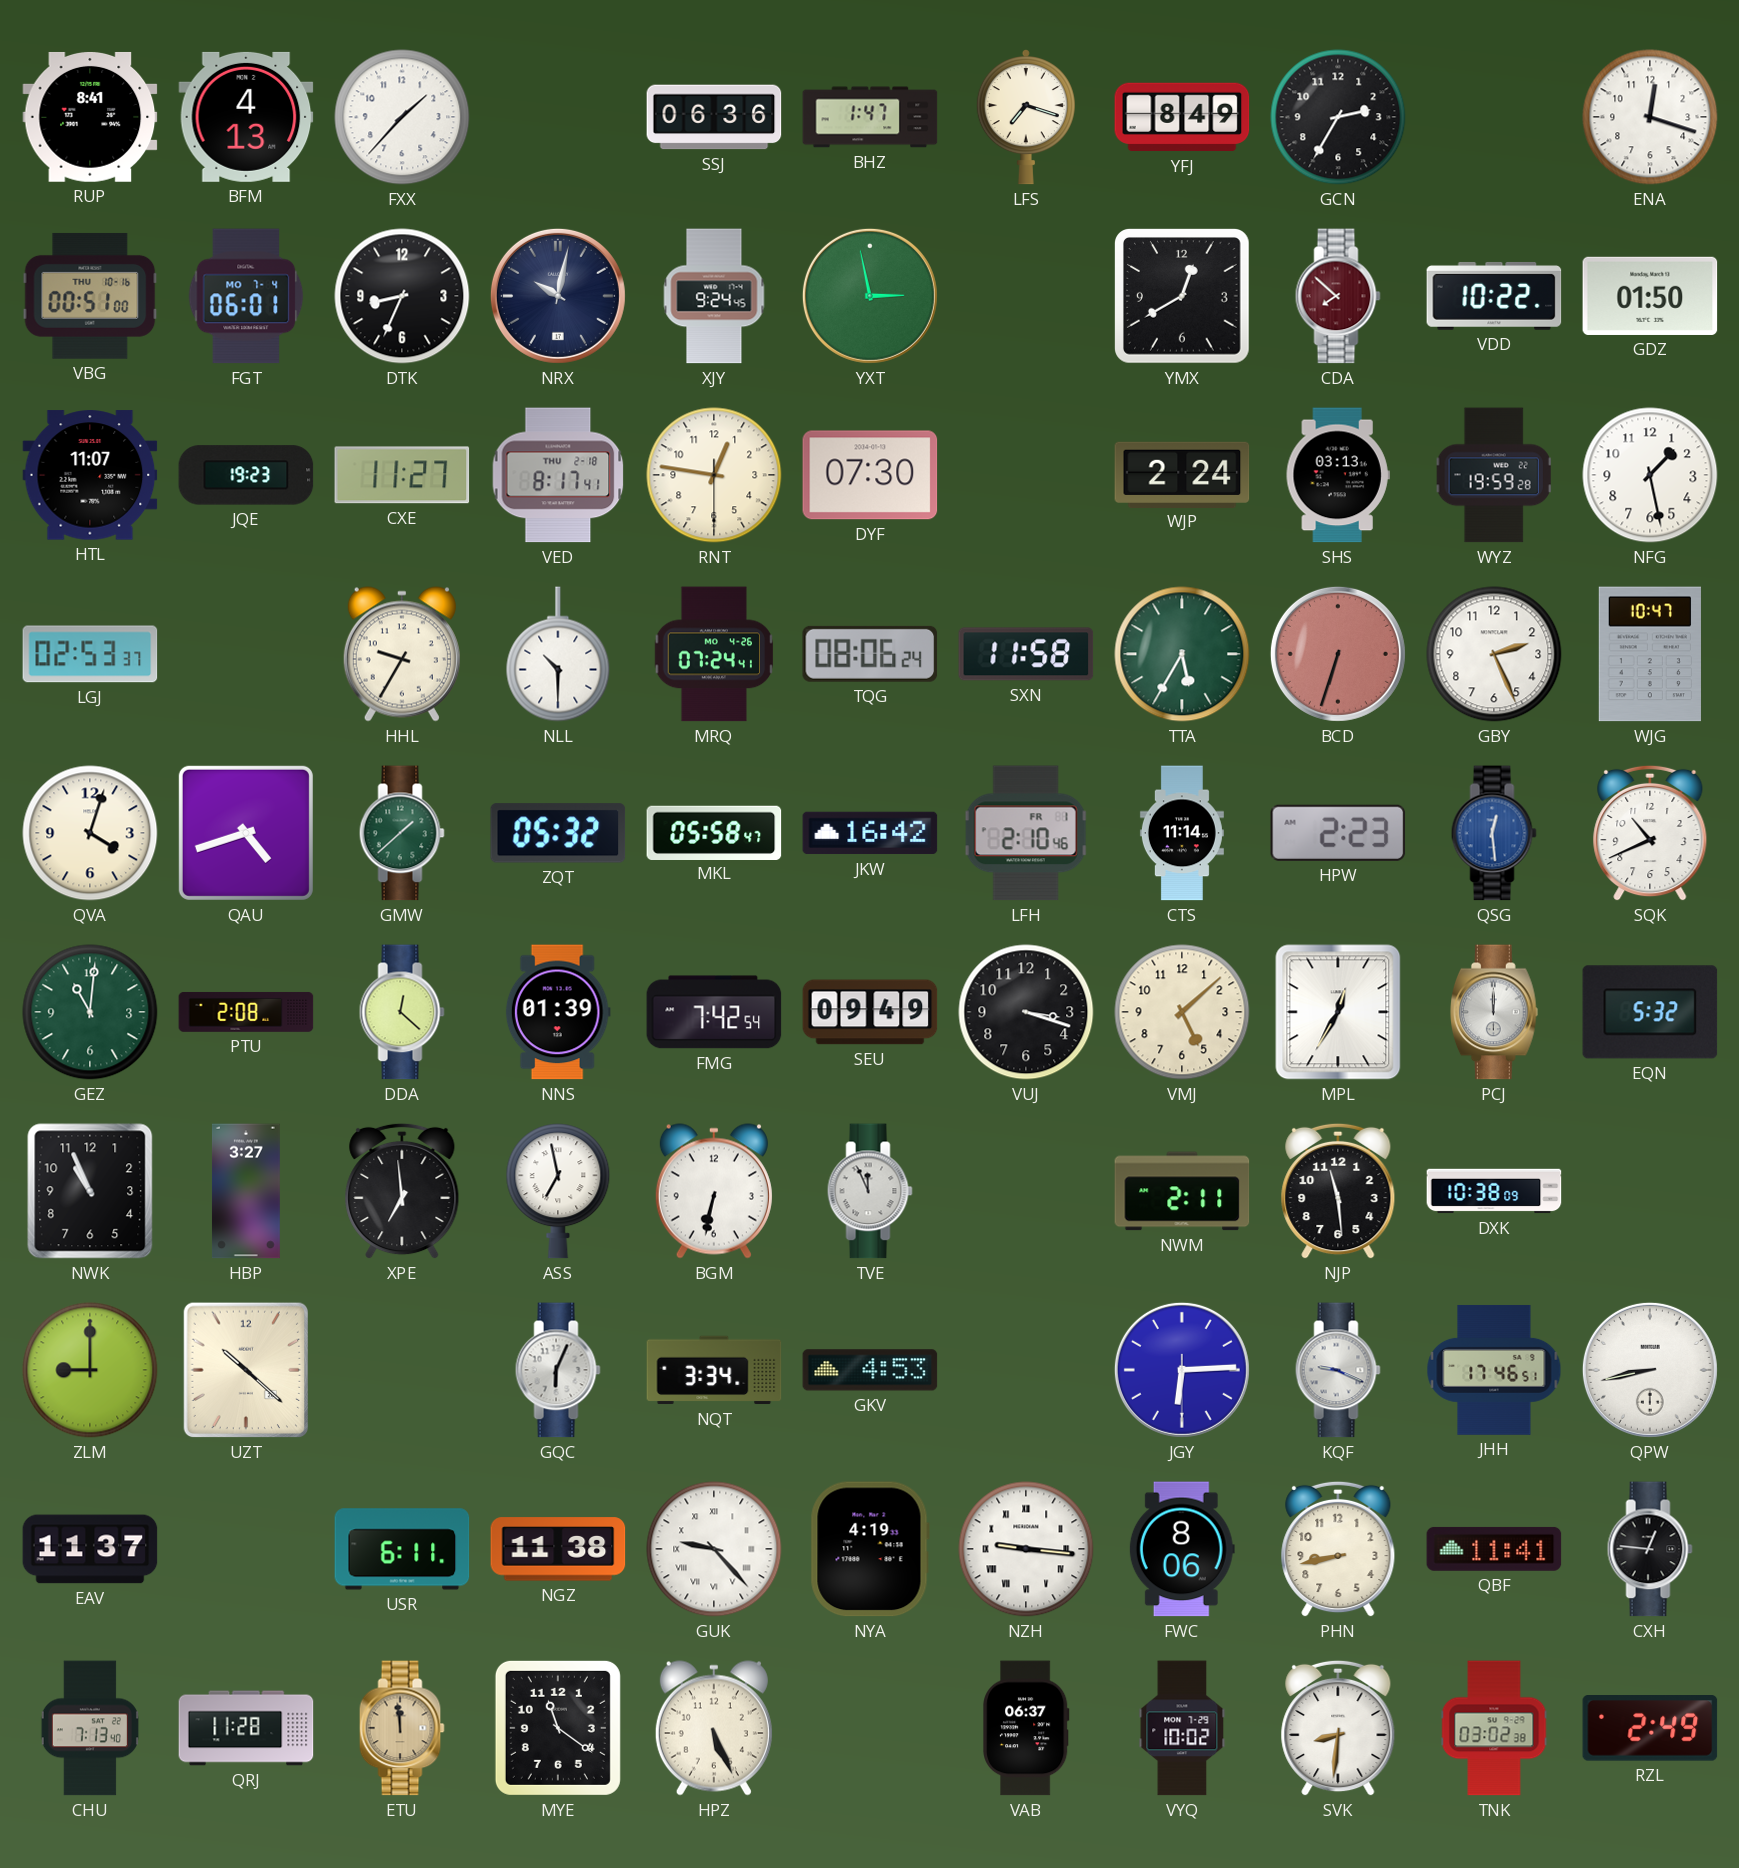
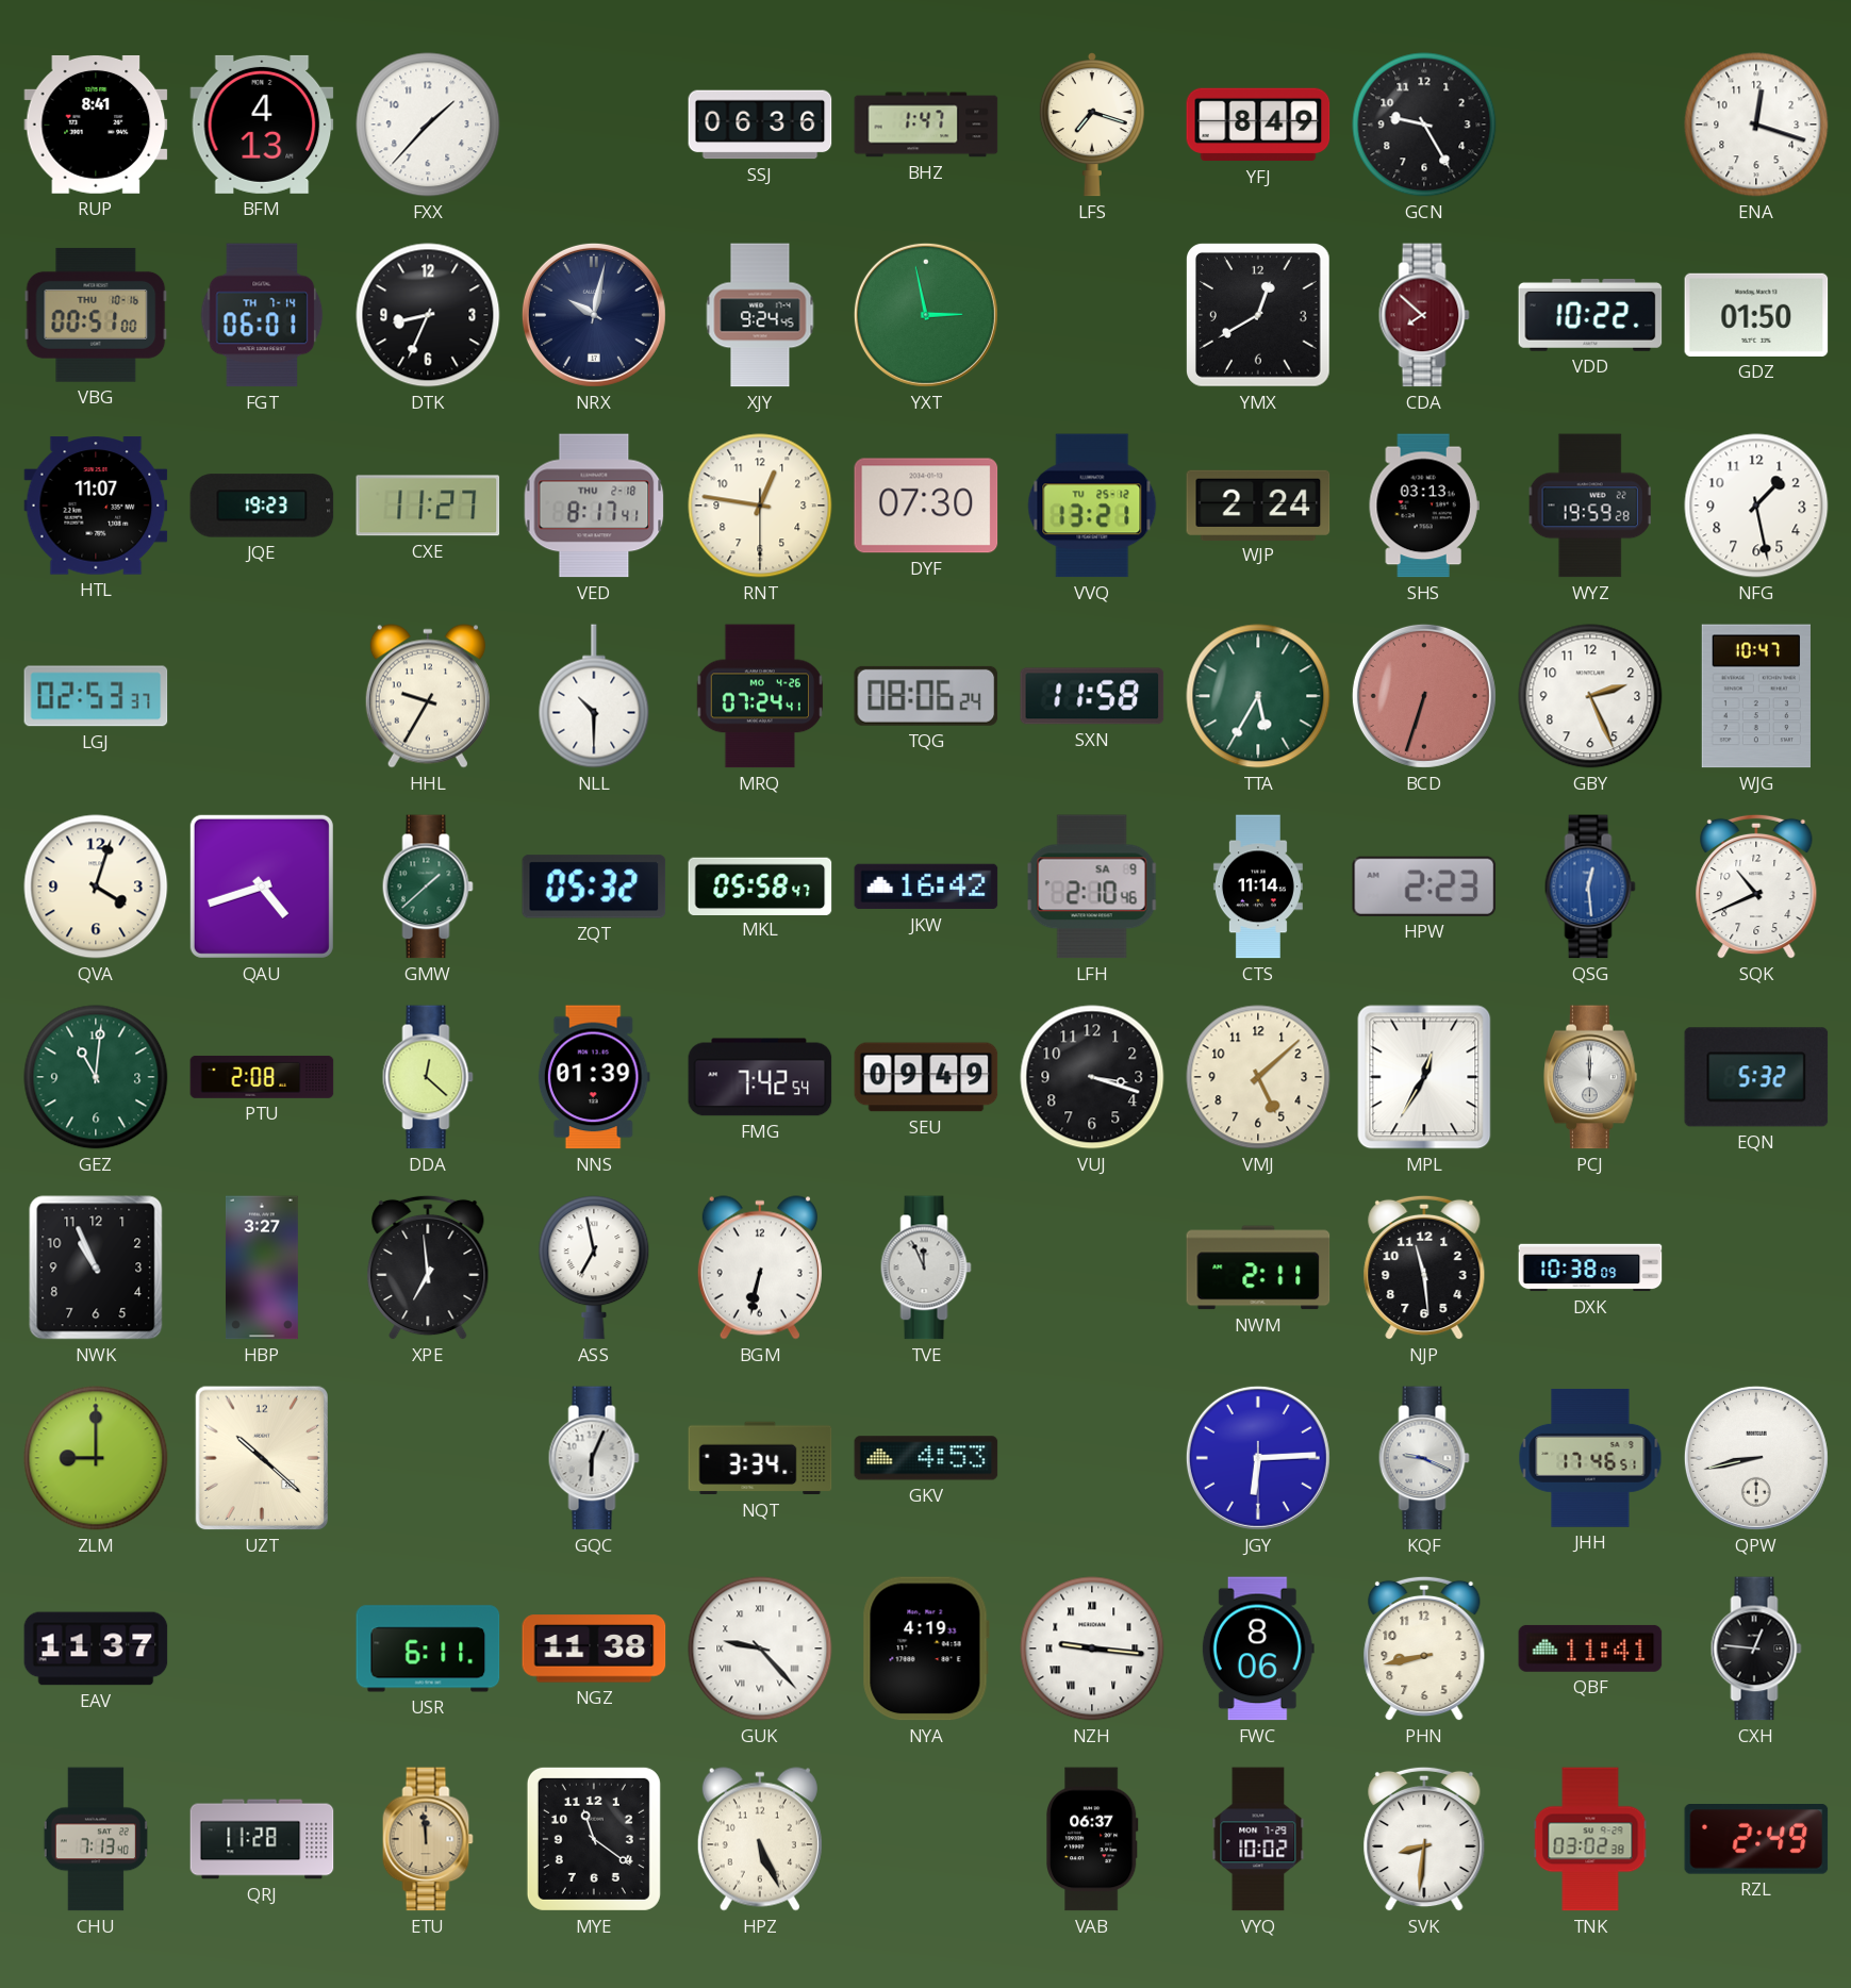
GCN: 2:35 -> 9:25 (1424, 125)
FGT date: MO 7-4 -> TH 7-14 (262, 315)
VVQ: none -> 13:21 (1092, 506)
LFH date: FR 1 -> SA 9 (1092, 887)
